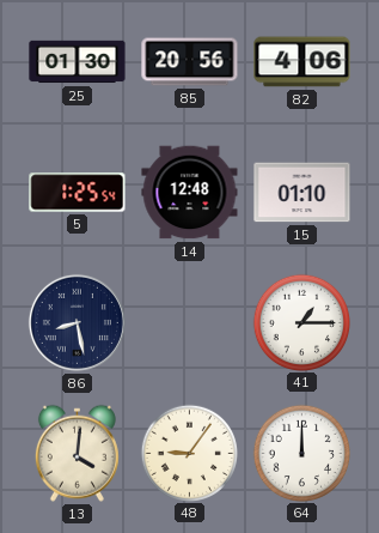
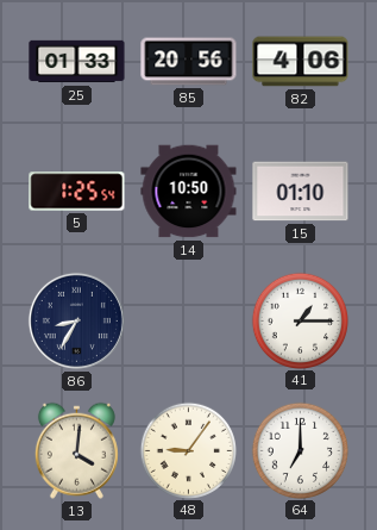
25: 01:30 -> 01:33 (77, 62)
14: 12:48 -> 10:50 (189, 192)
86: 8:28 -> 8:35 (76, 320)
64: 12:00 -> 7:00 (300, 450)
